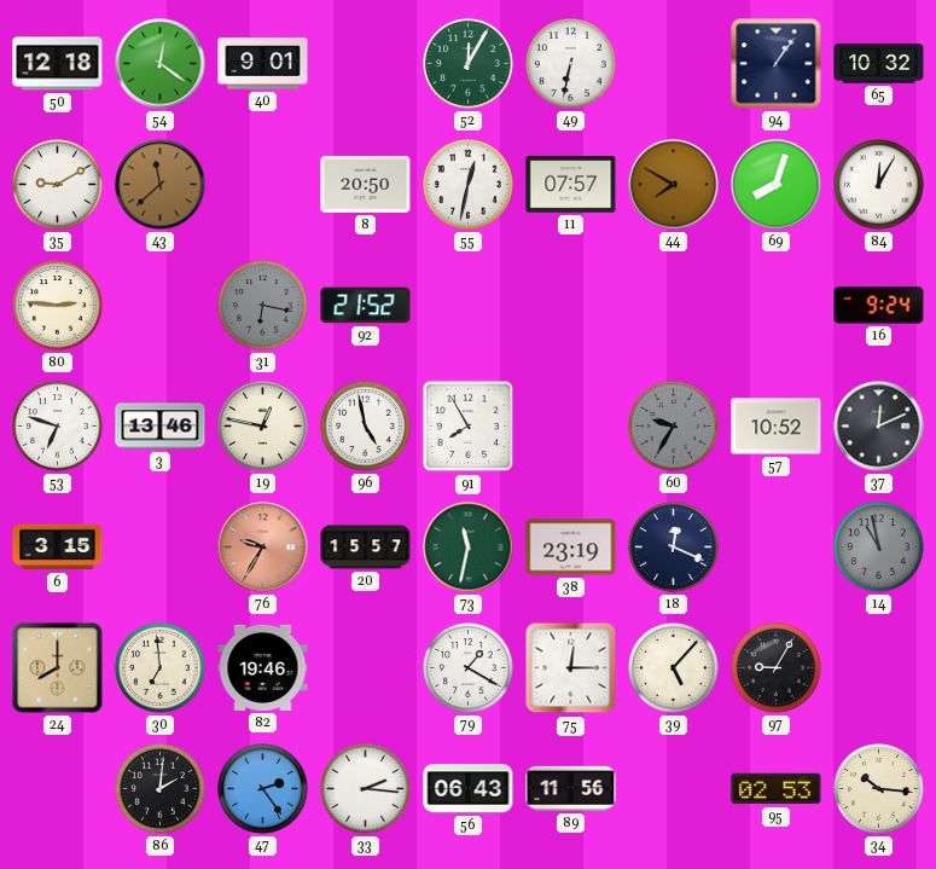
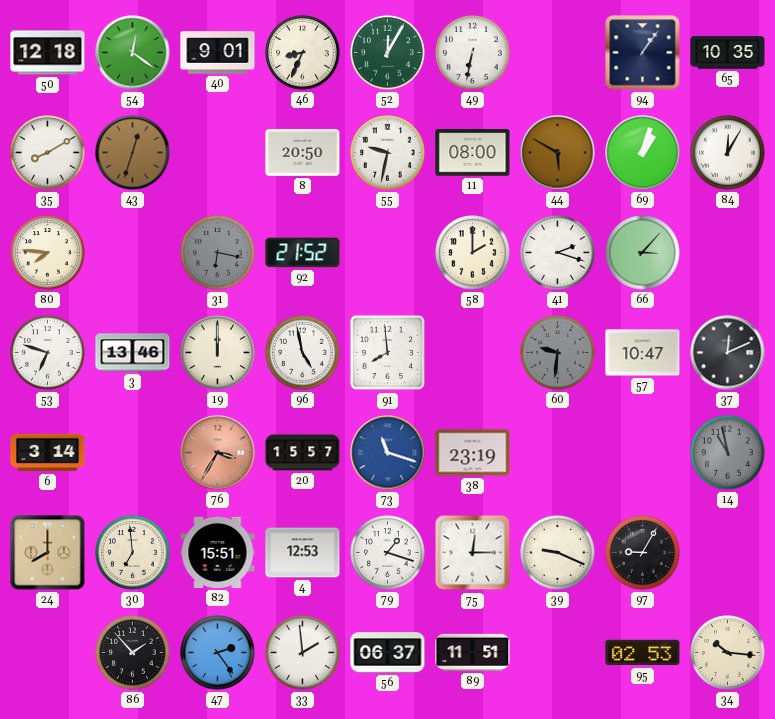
46: none -> 8:34 (303, 53)
65: 10:32 -> 10:35 (728, 53)
35: 9:10 -> 8:10 (48, 153)
43: 11:38 -> 12:33 (133, 153)
55: 12:32 -> 9:32 (388, 153)
11: 07:57 -> 08:00 (473, 153)
44: 7:50 -> 5:50 (558, 153)
69: 8:03 -> 1:03 (643, 153)
80: 2:46 -> 7:46 (48, 253)
58: none -> 2:00 (473, 253)
41: none -> 2:18 (558, 253)
66: none -> 3:07 (643, 253)
16: 9:24 -> none (879, 306)
19: 12:47 -> 12:00 (218, 353)
91: 7:55 -> 7:59 (388, 353)
60: 9:35 -> 9:31 (558, 353)
57: 10:52 -> 10:47 (643, 353)
6: 3:15 -> 3:14 (48, 453)
76: 9:35 -> 3:35 (218, 453)
73: 11:32 -> 11:18 (388, 453)
73 dial: green -> blue (388, 453)
18: 12:19 -> none (674, 548)
82: 19:46 -> 15:51 (218, 552)
4: none -> 12:53 (303, 553)
79: 1:20 -> 1:18 (388, 553)
39: 5:07 -> 9:19 (558, 553)
86: 2:01 -> 1:53 (133, 653)
33: 2:16 -> 1:59 (303, 653)
56: 06:43 -> 06:37 (388, 653)
89: 11:56 -> 11:51 (473, 652)
